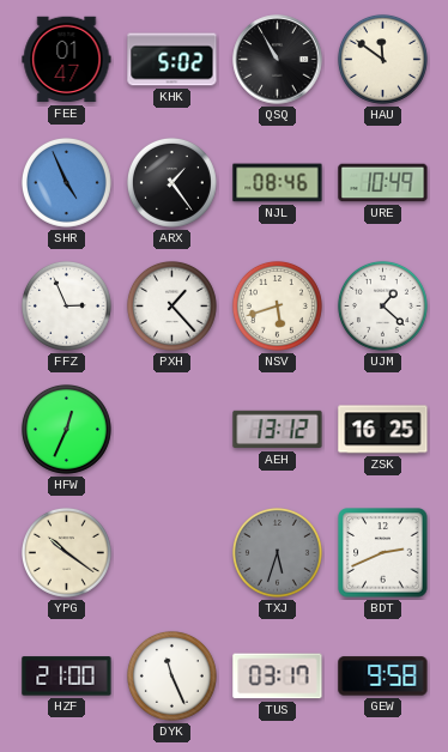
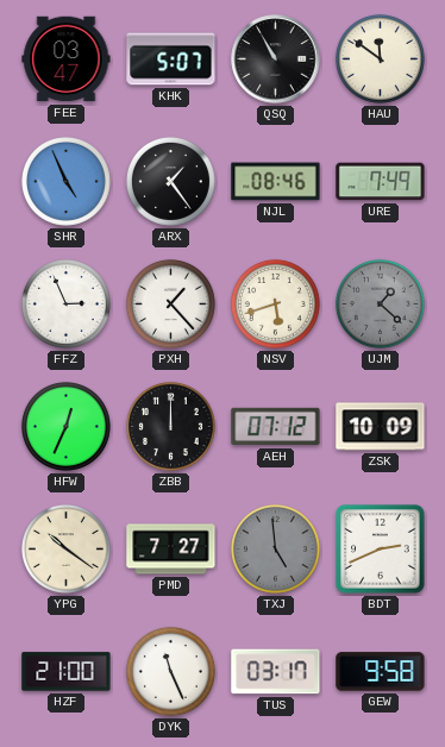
FEE: 01:47 -> 03:47 (67, 59)
KHK: 5:02 -> 5:07 (171, 59)
URE: 10:49 -> 7:49 (381, 182)
UJM dial: white -> grey (380, 303)
ZBB: none -> 12:00 (170, 426)
AEH: 13:12 -> 07:12 (276, 427)
ZSK: 16:25 -> 10:09 (381, 427)
PMD: none -> 7:27 (171, 550)
TXJ: 5:33 -> 4:59 (275, 548)
